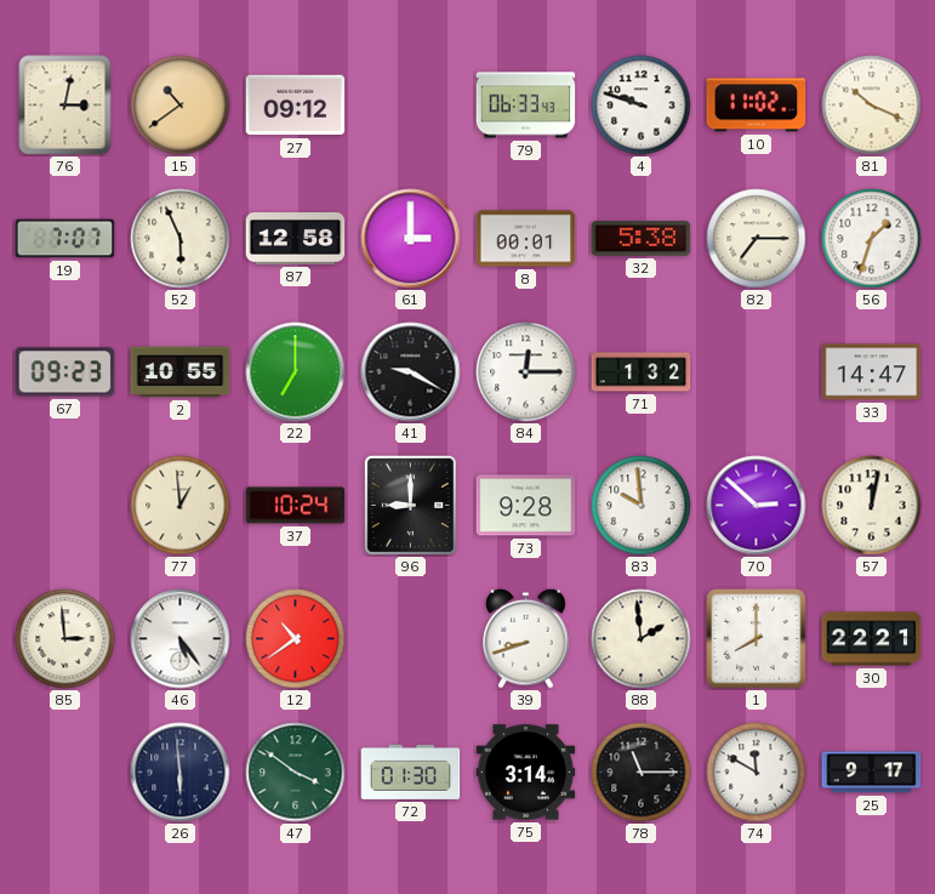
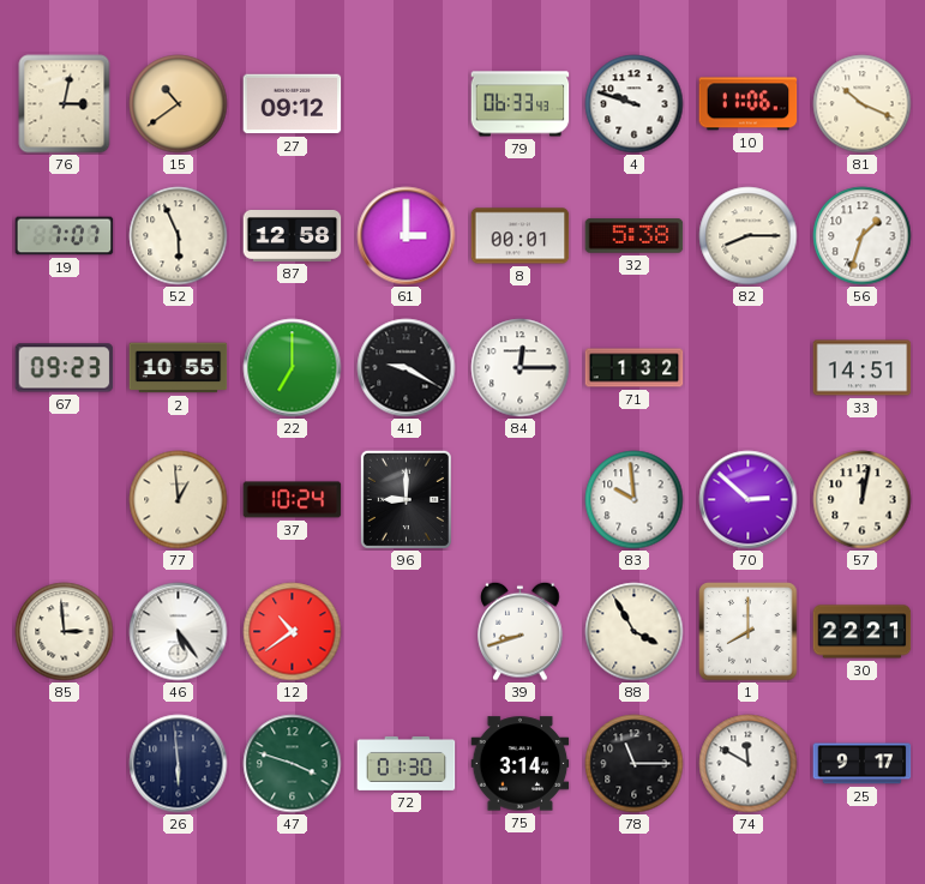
10: 11:02 -> 11:06 (749, 104)
82: 7:15 -> 8:15 (749, 236)
33: 14:47 -> 14:51 (863, 368)
73: 9:28 -> none (526, 506)
88: 1:59 -> 3:55 (635, 632)
47: 3:51 -> 3:48 (293, 764)
